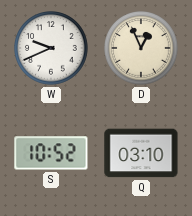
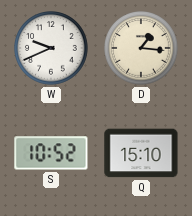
D: 12:56 -> 1:16 (142, 48)
Q: 03:10 -> 15:10 (141, 153)
